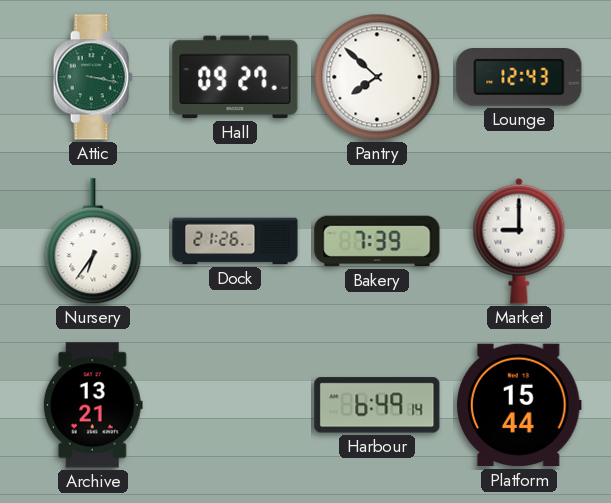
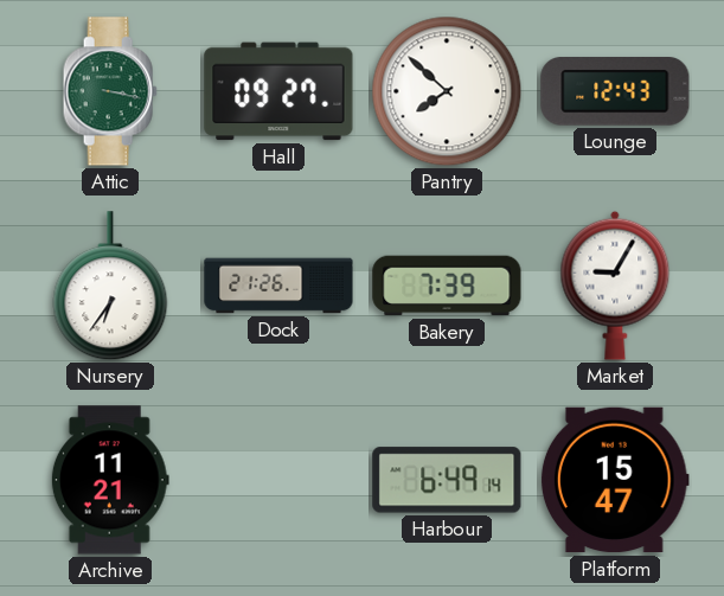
Market: 9:00 -> 9:05 (615, 286)
Archive: 13:21 -> 11:21 (110, 480)
Platform: 15:44 -> 15:47 (615, 480)
